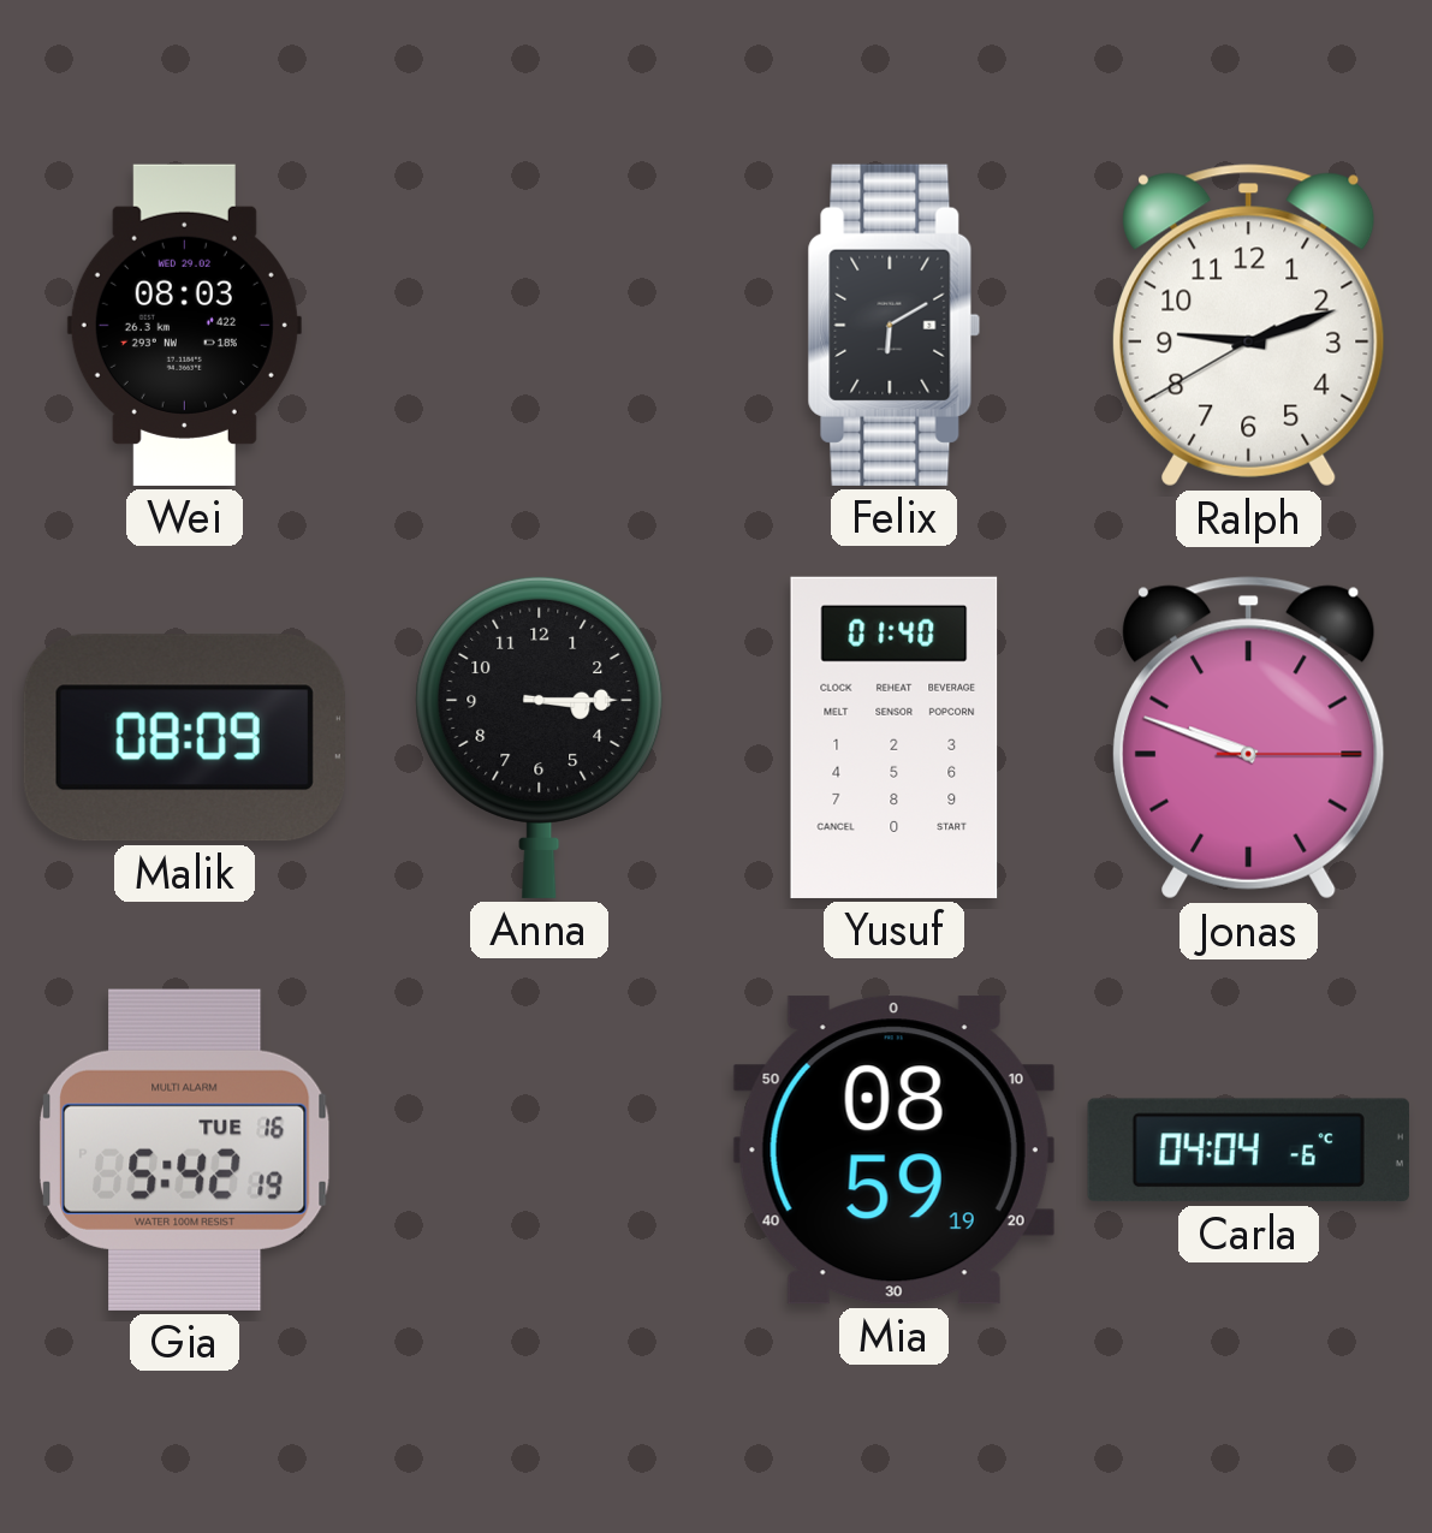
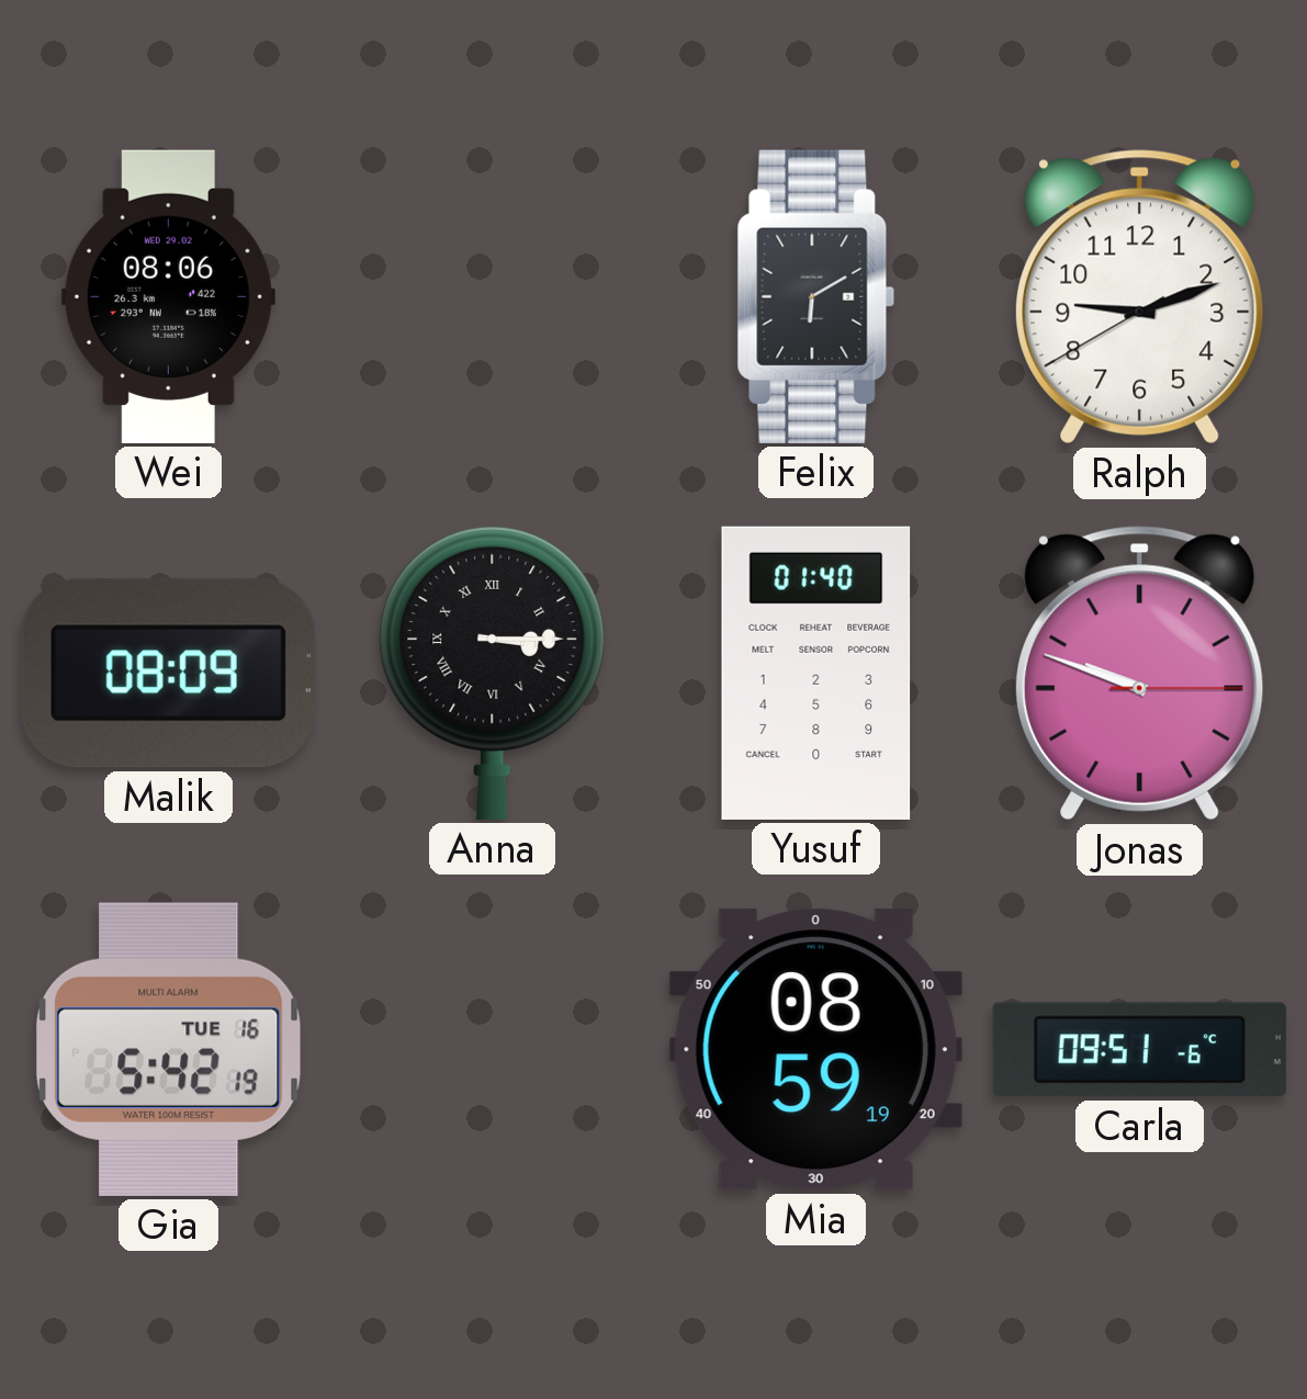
Wei: 08:03 -> 08:06 (168, 296)
Anna numerals: Arabic -> Roman (493, 673)
Carla: 04:04 -> 09:51 (1139, 1050)
